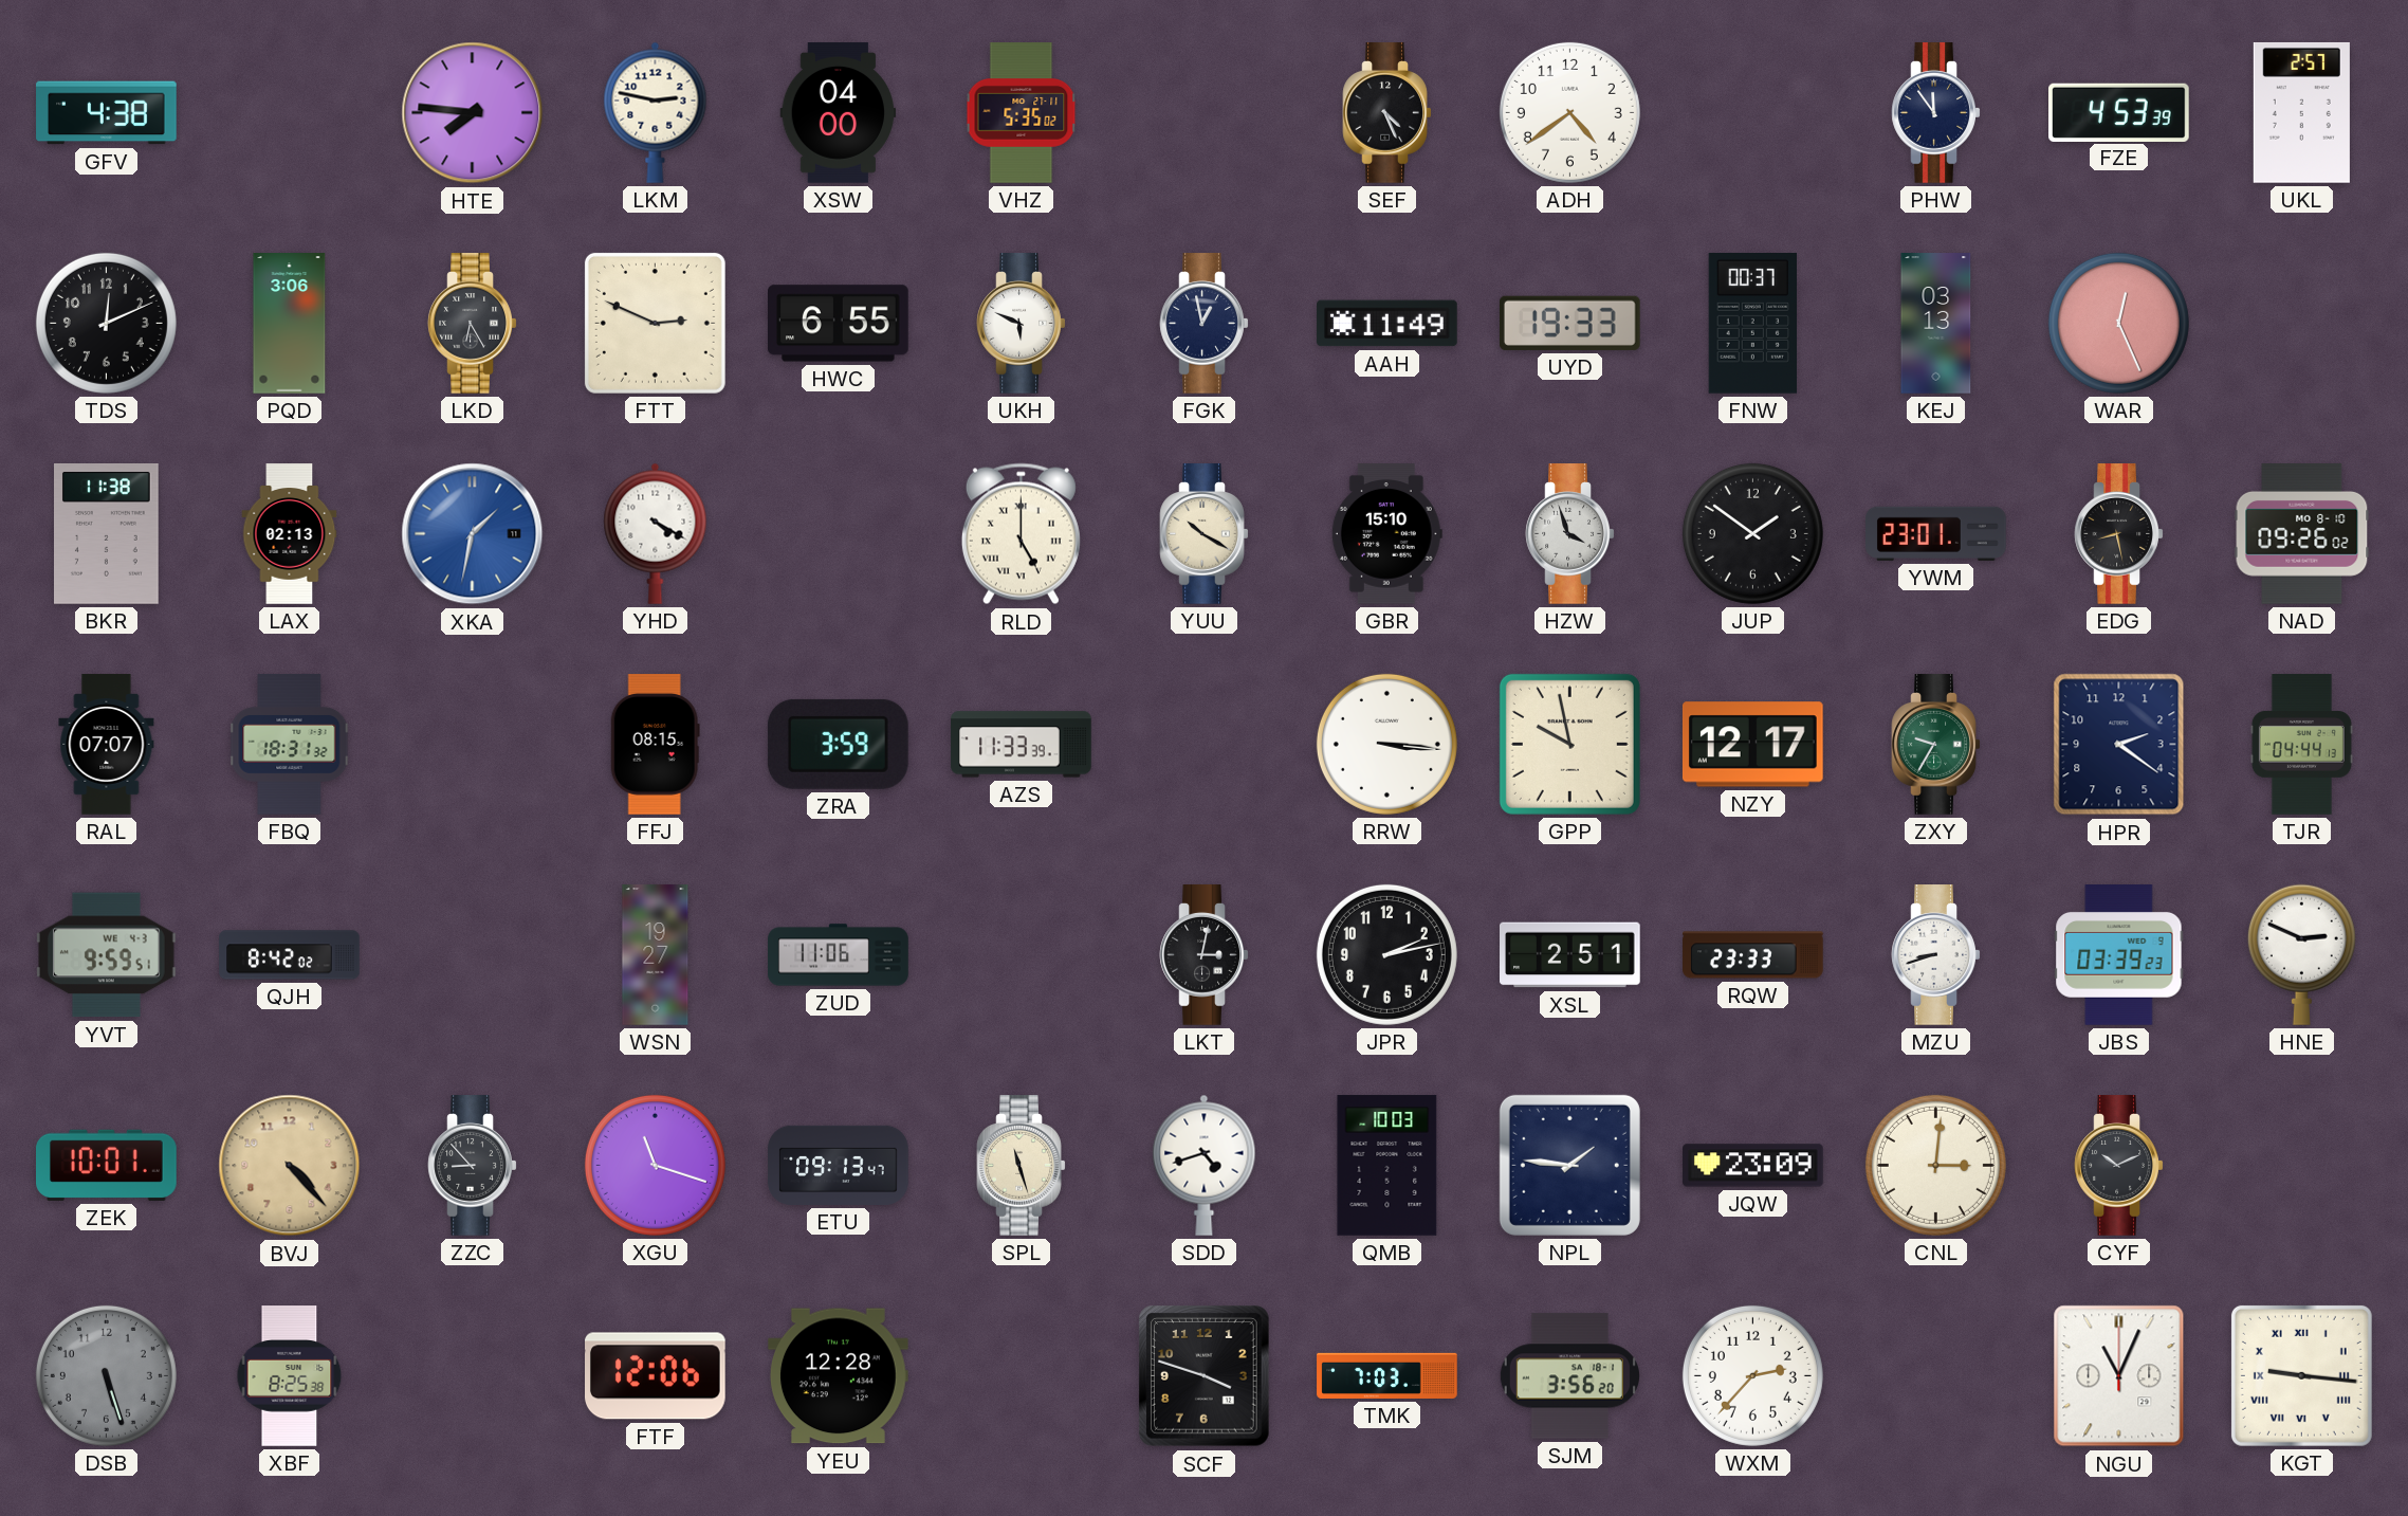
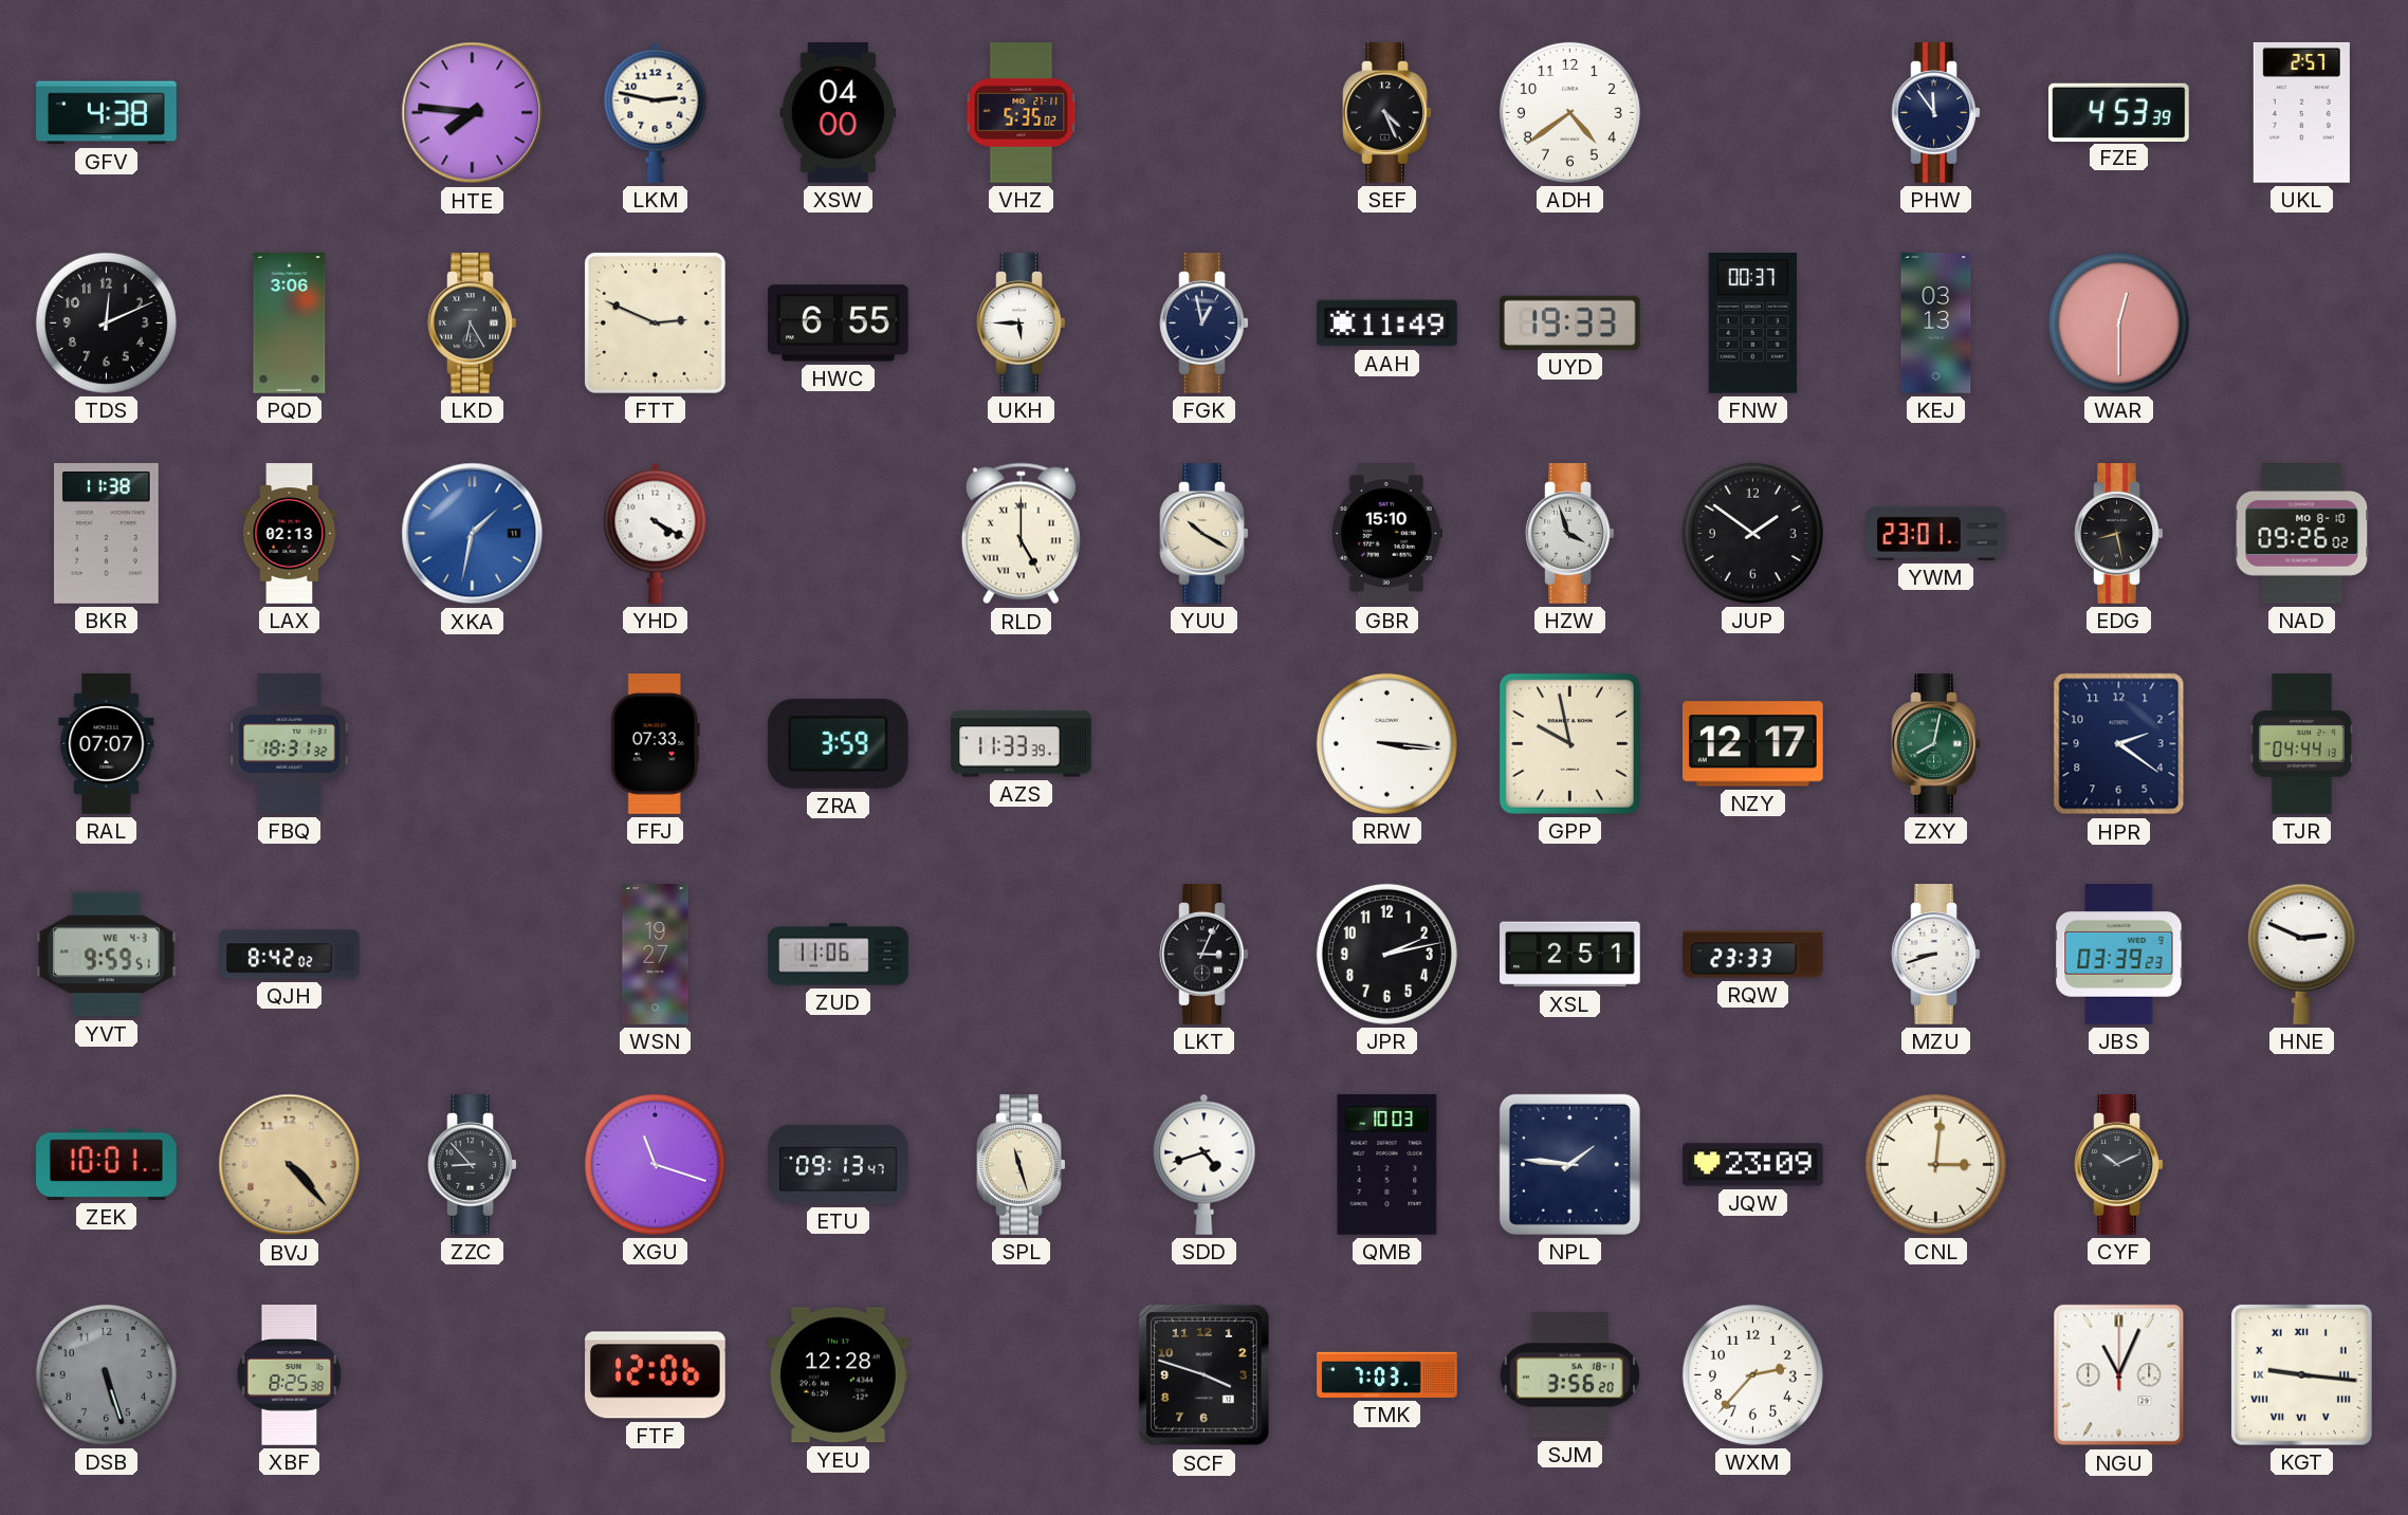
UKH: 5:49 -> 5:45 (1022, 324)
WAR: 12:26 -> 12:30 (2118, 322)
FFJ: 08:15 -> 07:33 (655, 744)
ZXY: 9:35 -> 8:02 (1936, 744)
LKT: 3:02 -> 3:04 (1205, 955)
